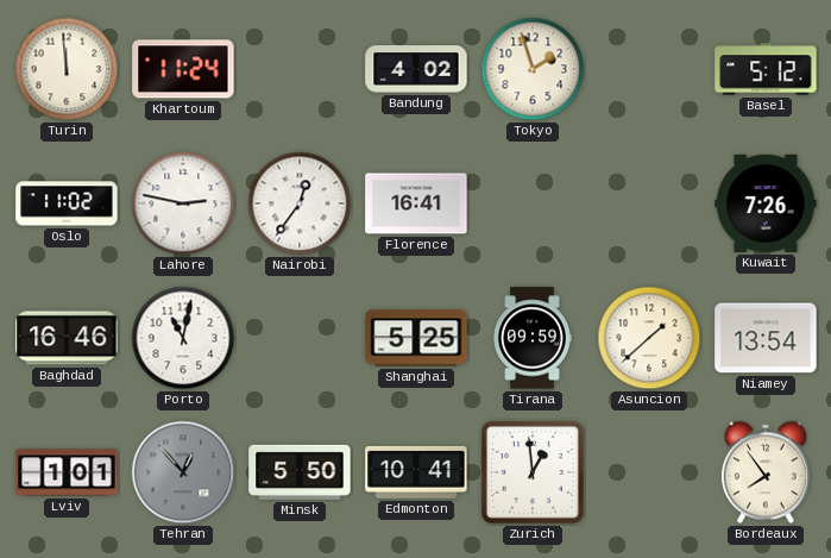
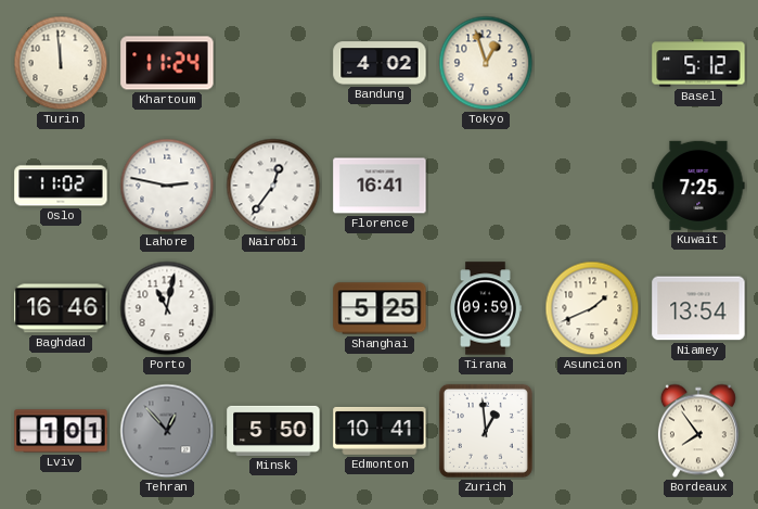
Tokyo: 1:57 -> 12:57 (486, 63)
Kuwait: 7:26 -> 7:25 (698, 186)
Asuncion: 1:38 -> 1:41 (592, 308)
